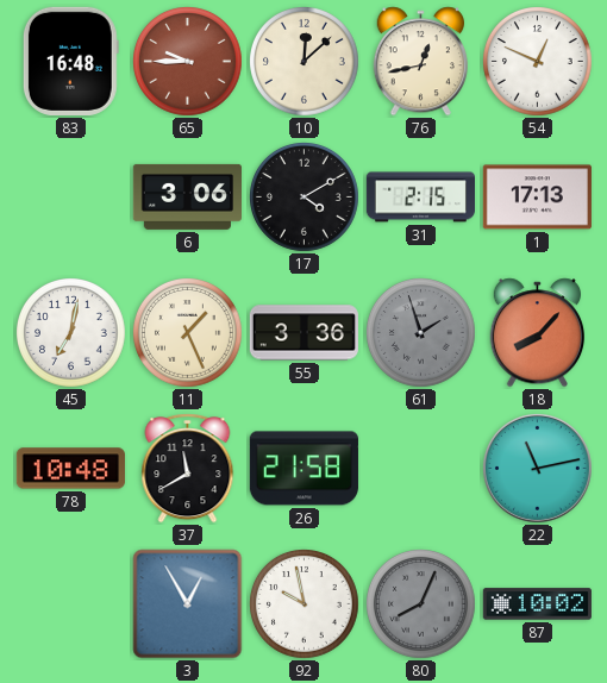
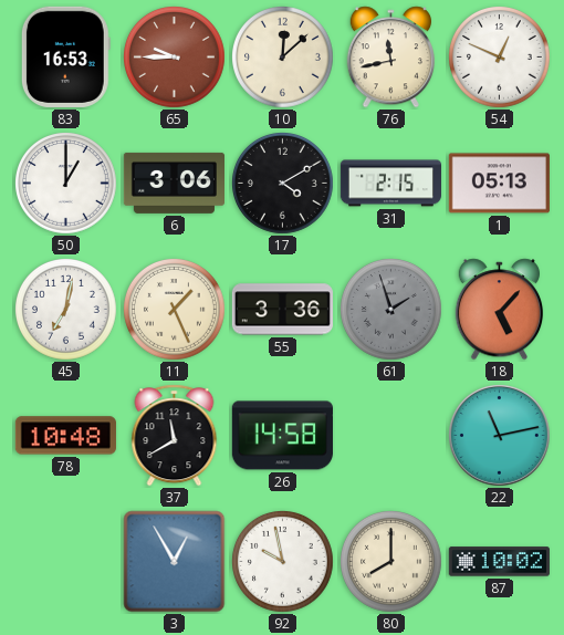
83: 16:48 -> 16:53 (65, 56)
76: 12:43 -> 11:43 (390, 58)
50: none -> 1:00 (66, 184)
1: 17:13 -> 05:13 (499, 184)
18: 8:07 -> 5:07 (499, 310)
26: 21:58 -> 14:58 (282, 436)
80: 8:04 -> 8:00 (391, 562)
80 dial: grey -> cream (391, 562)
